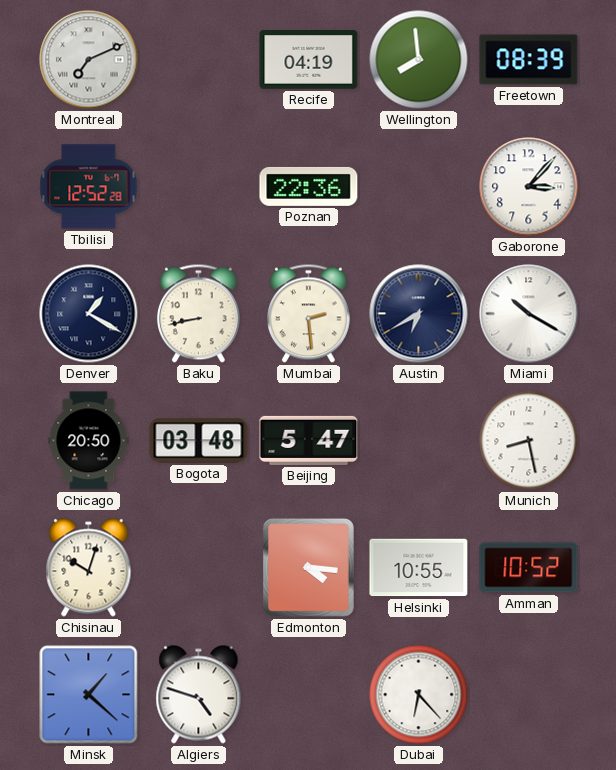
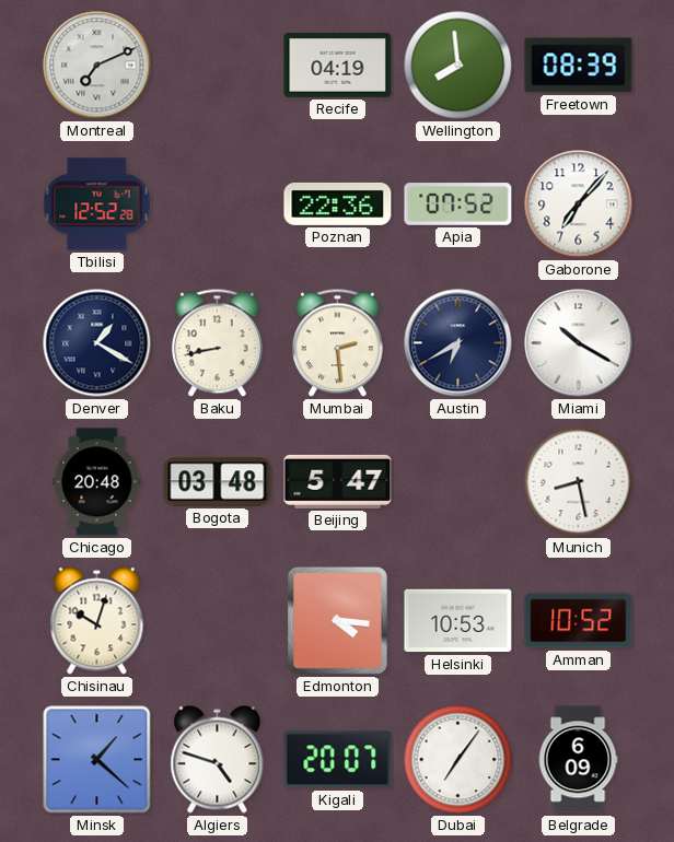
Apia: none -> 07:52 (458, 204)
Gaborone: 3:07 -> 7:07 (579, 204)
Chicago: 20:50 -> 20:48 (97, 482)
Helsinki: 10:55 -> 10:53 (458, 621)
Kigali: none -> 20:07 (338, 760)
Dubai: 6:23 -> 7:06 (458, 760)
Belgrade: none -> 6:09 (578, 760)
